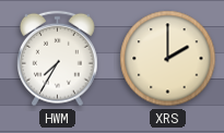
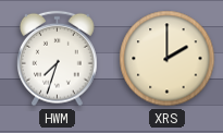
HWM: 7:35 -> 7:33 (58, 59)
